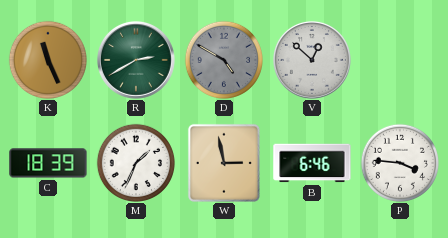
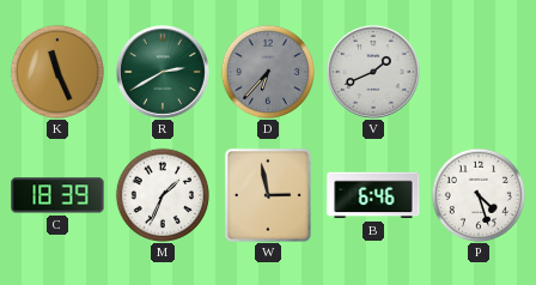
D: 4:50 -> 6:37 (267, 71)
V: 12:52 -> 1:41 (373, 72)
P: 3:46 -> 4:27 (477, 194)
